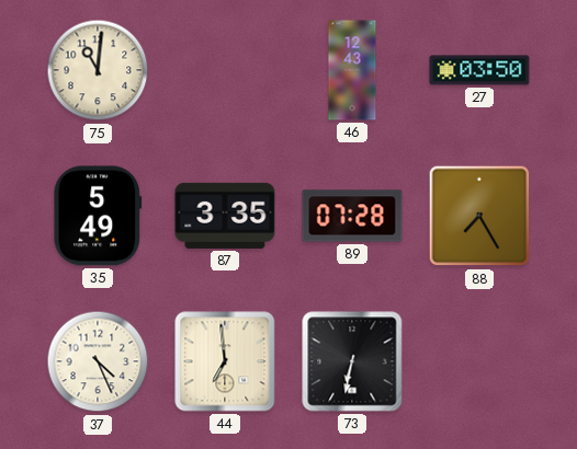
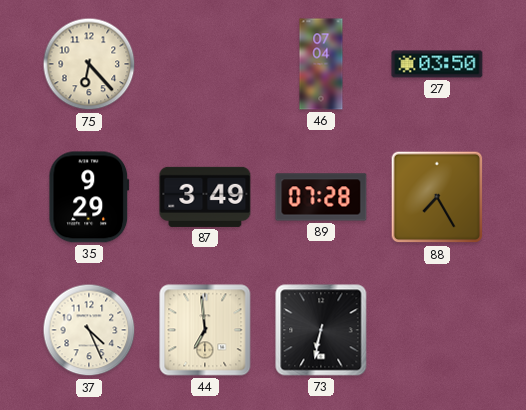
75: 11:01 -> 6:23 (89, 64)
46: 12:43 -> 07:04 (321, 64)
35: 5:49 -> 9:29 (89, 197)
87: 3:35 -> 3:49 (205, 197)
